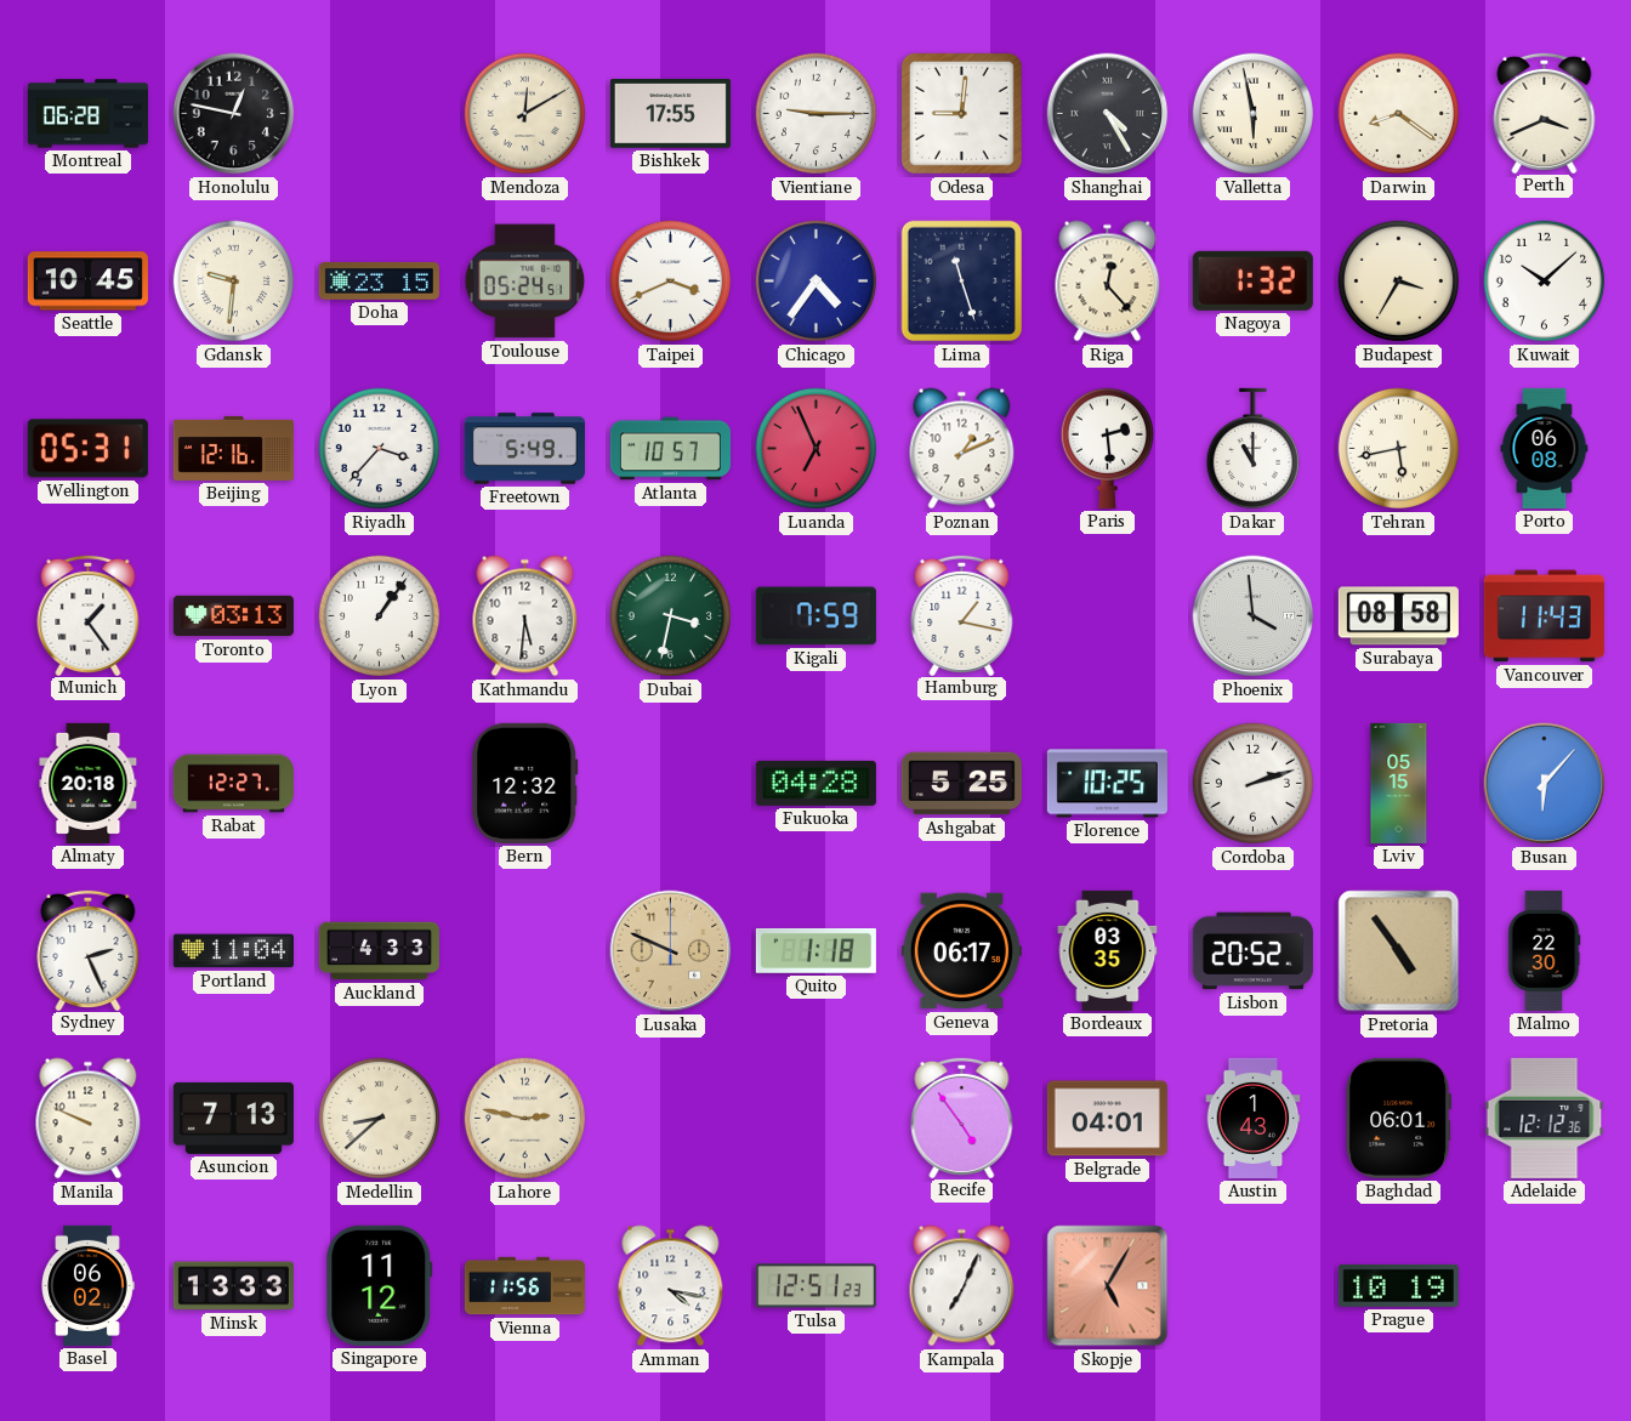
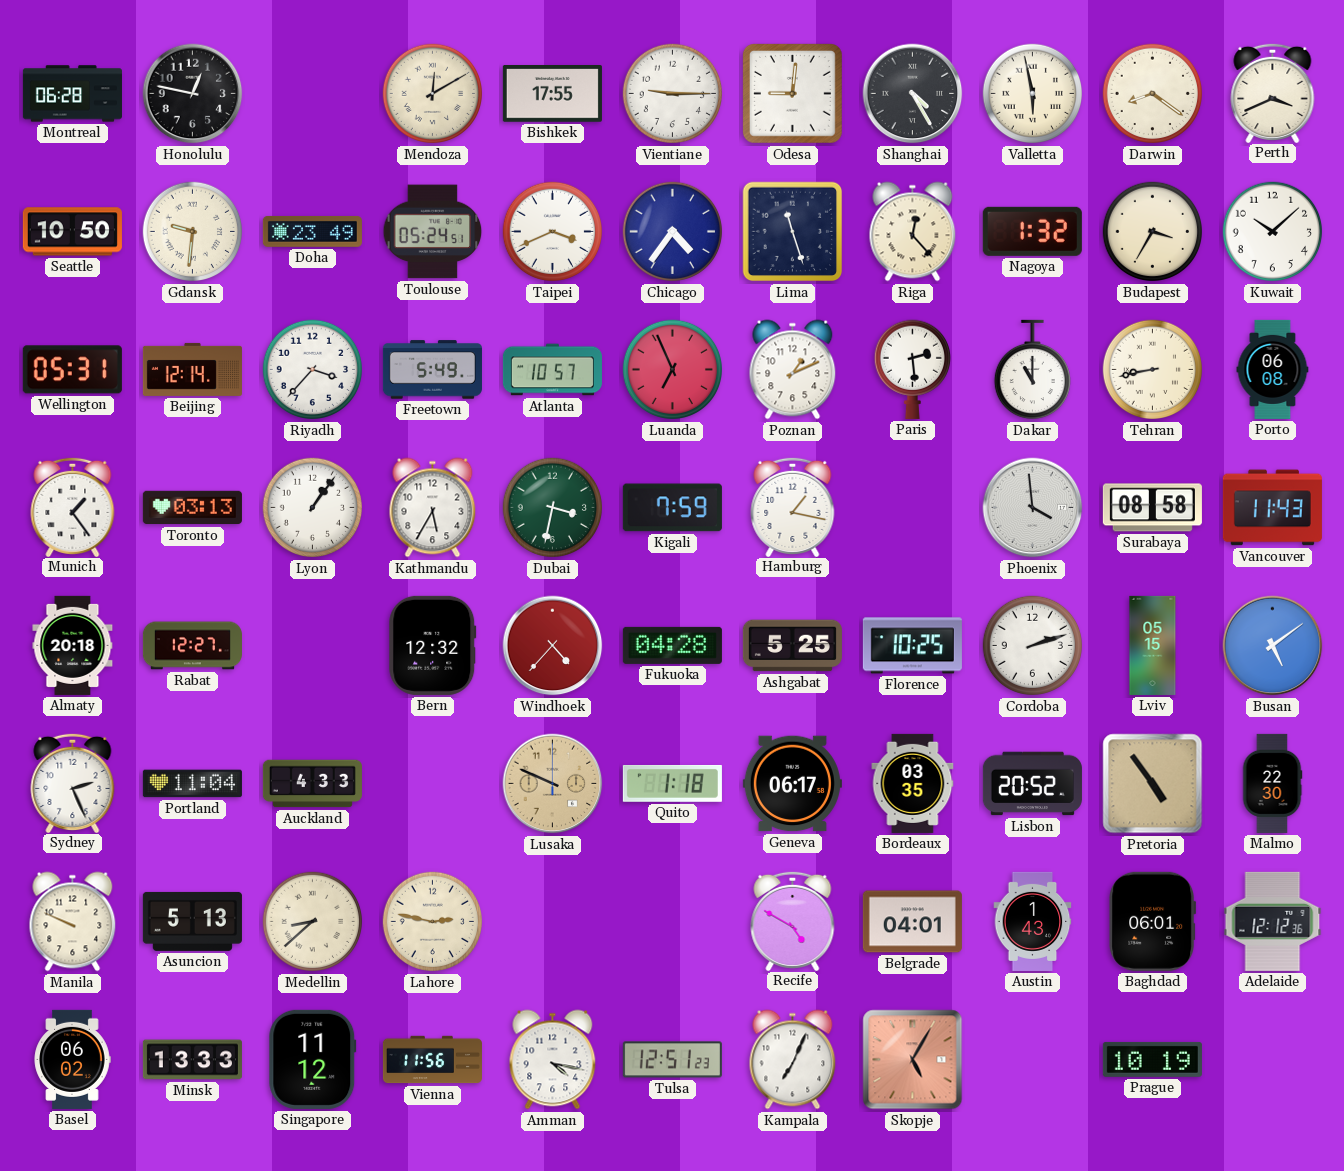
Seattle: 10:45 -> 10:50 (72, 232)
Doha: 23:15 -> 23:49 (312, 232)
Beijing: 12:16 -> 12:14 (192, 369)
Tehran: 5:43 -> 8:43 (1153, 370)
Kathmandu: 5:31 -> 5:35 (433, 508)
Windhoek: none -> 4:37 (553, 646)
Busan: 6:07 -> 5:09 (1273, 646)
Asuncion: 7:13 -> 5:13 (192, 921)
Recife: 4:54 -> 4:50 (793, 920)
